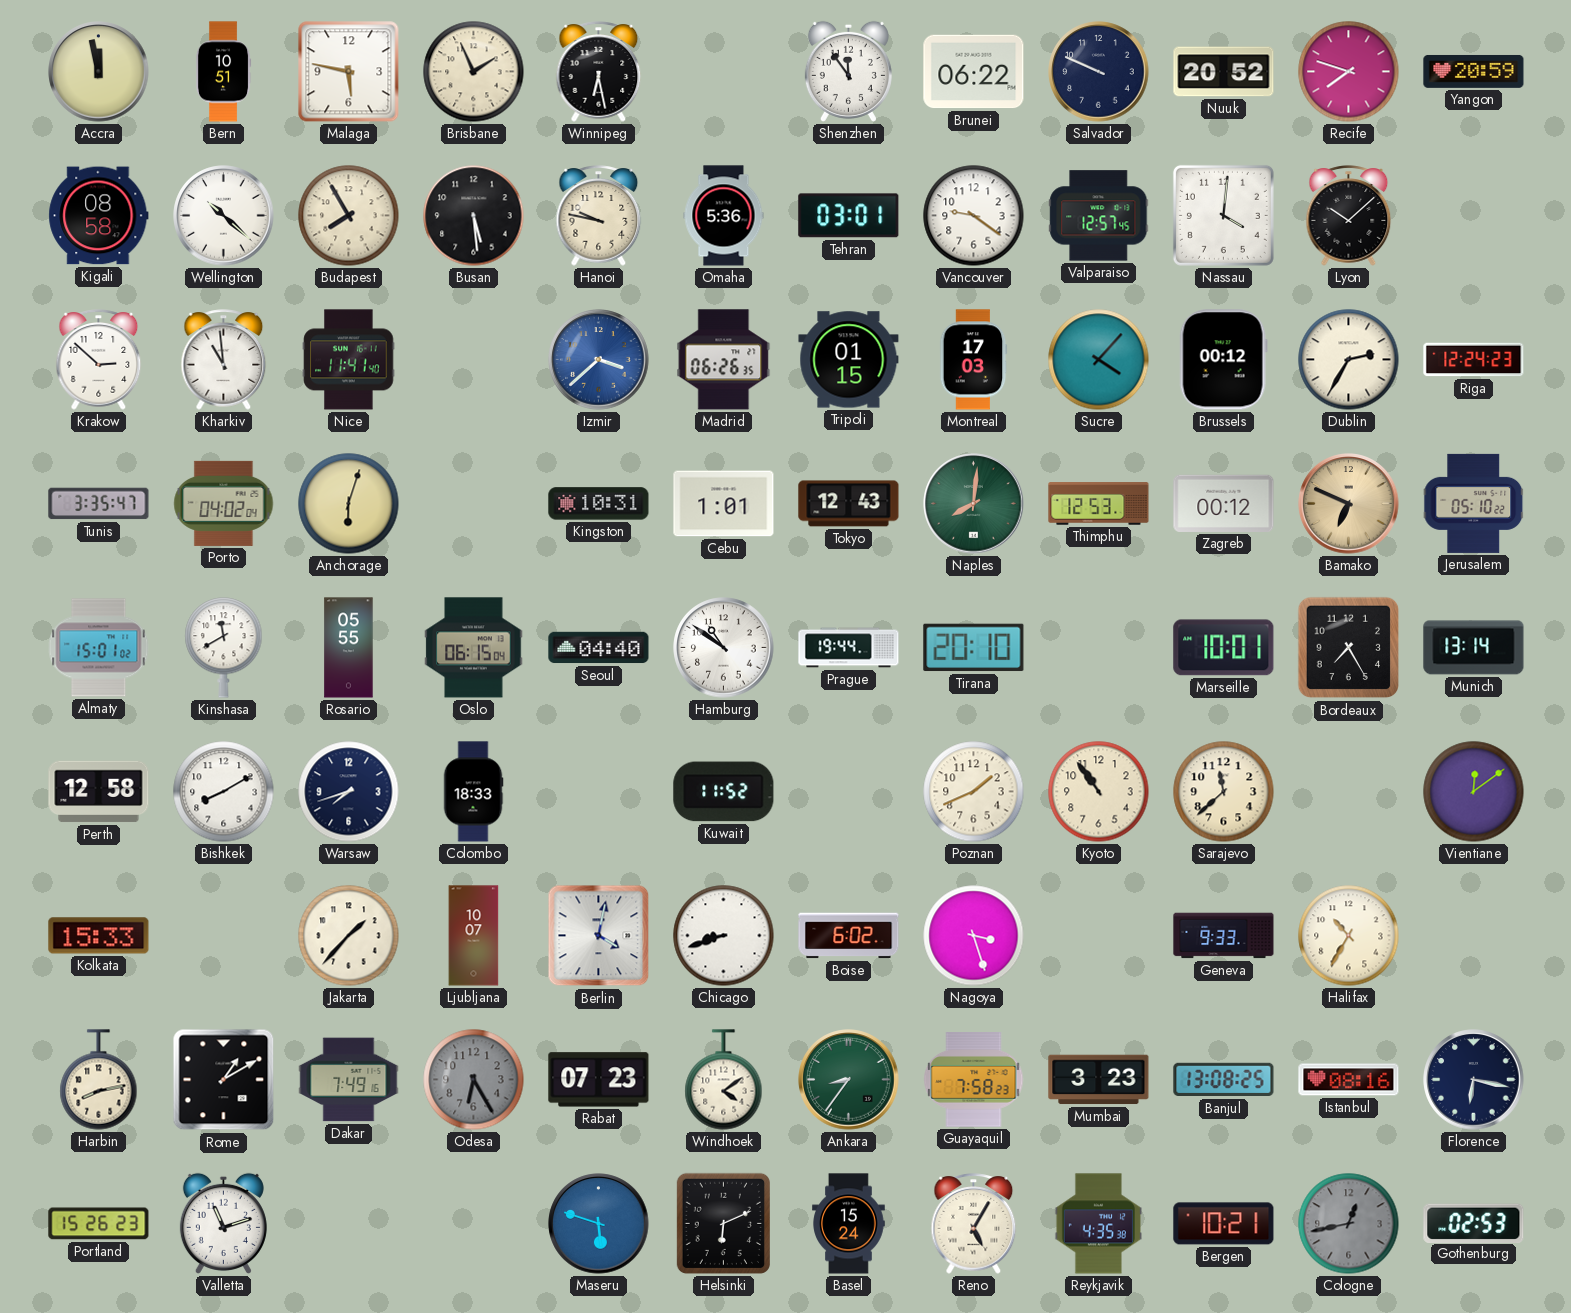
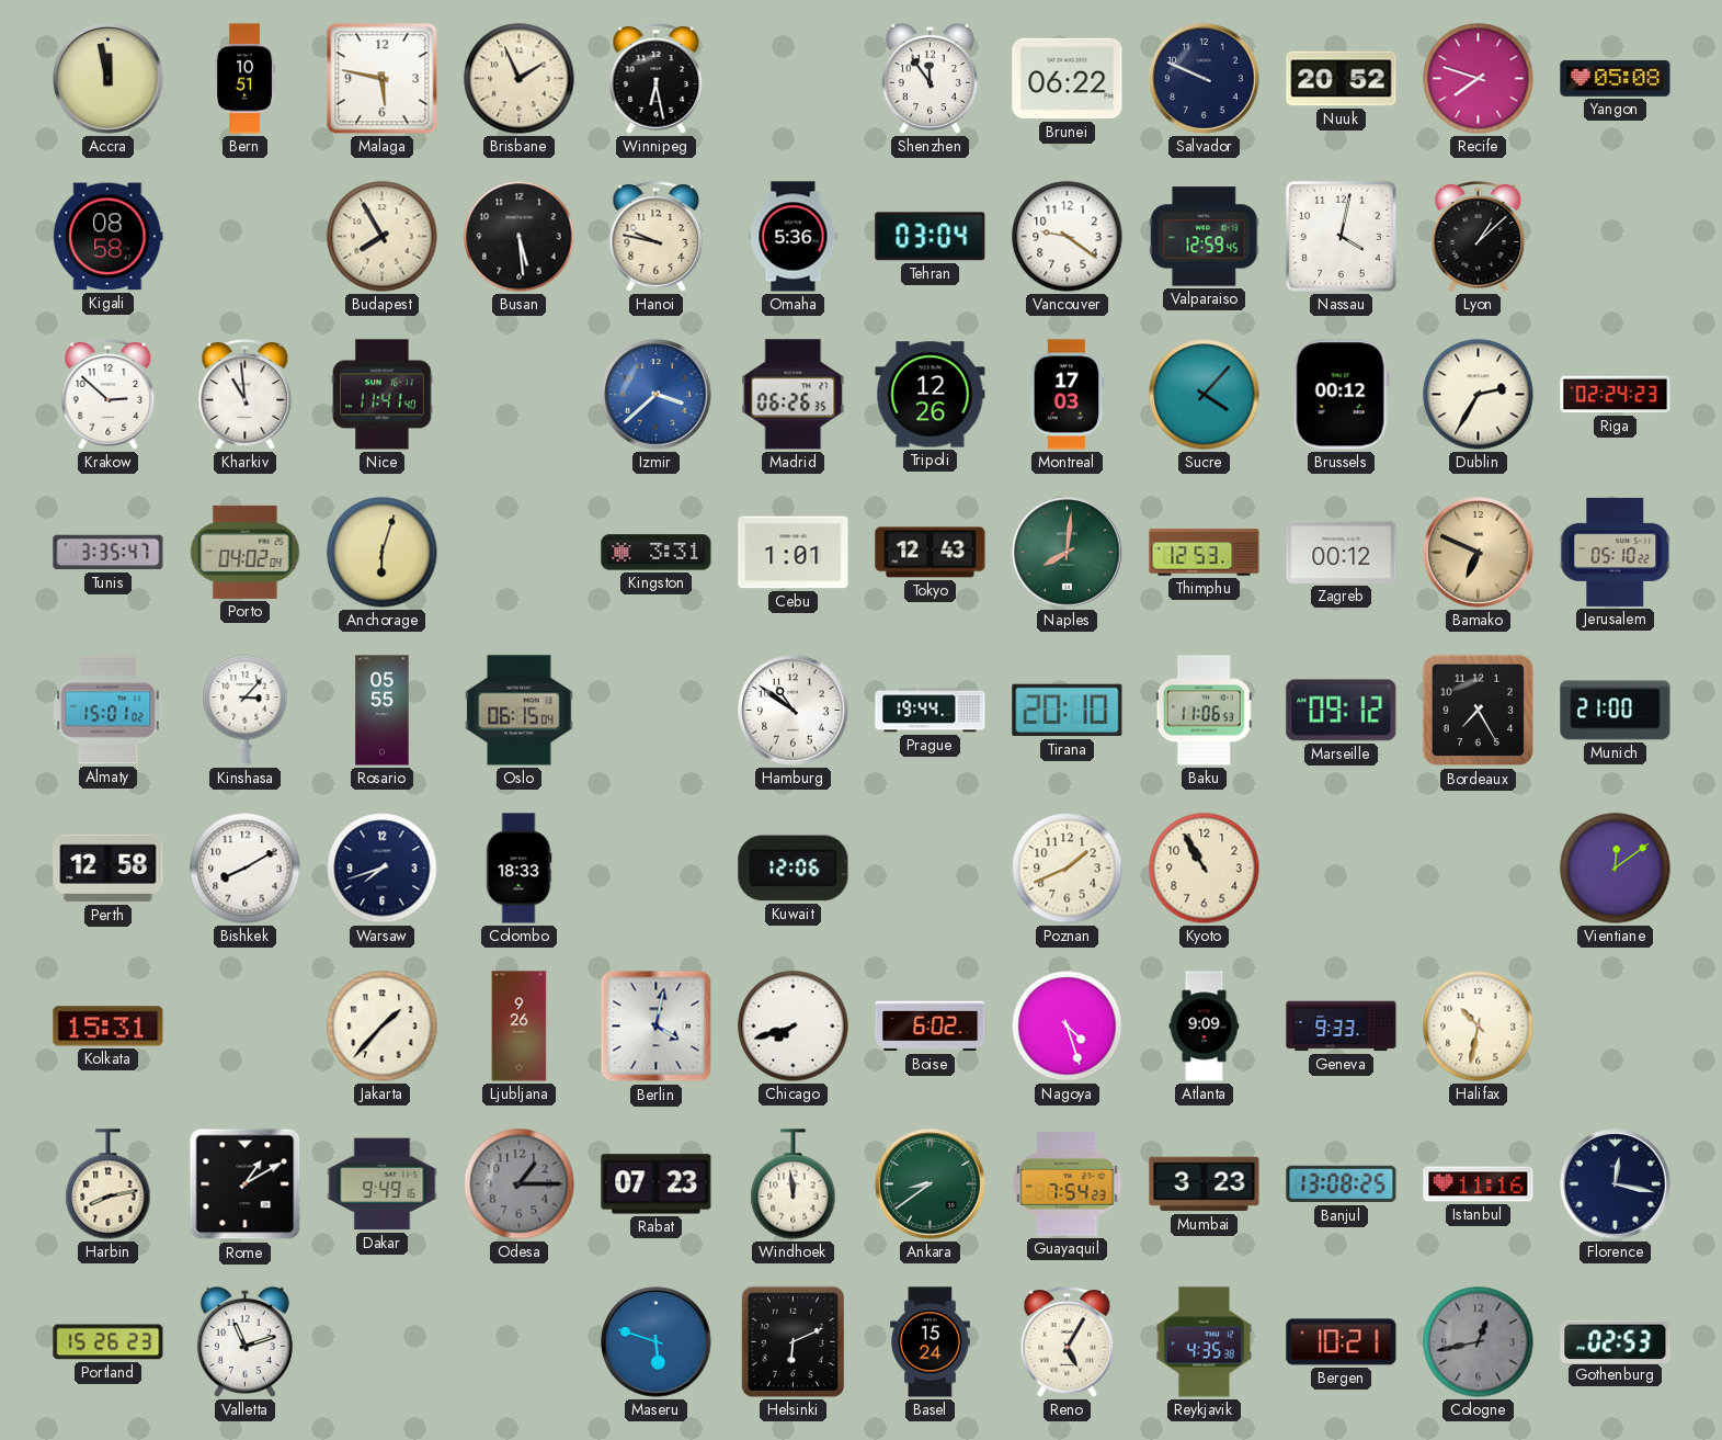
Yangon: 20:59 -> 05:08 (1616, 78)
Wellington: 10:22 -> none (224, 216)
Tehran: 03:01 -> 03:04 (931, 237)
Valparaiso: 12:57 -> 12:59 (1205, 237)
Nassau: 4:01 -> 4:02 (1341, 236)
Lyon: 10:08 -> 1:08 (1479, 237)
Tripoli: 01:15 -> 12:26 (931, 395)
Riga: 12:24 -> 02:24 (1616, 395)
Kingston: 10:31 -> 3:31 (657, 553)
Kinshasa: 11:40 -> 3:07 (246, 711)
Seoul: 04:40 -> none (599, 648)
Baku: none -> 11:06 (1204, 711)
Marseille: 10:01 -> 09:12 (1342, 711)
Munich: 13:14 -> 21:00 (1616, 711)
Kuwait: 11:52 -> 12:06 (794, 869)
Kyoto: 10:54 -> 10:55 (1205, 869)
Sarajevo: 11:38 -> none (1224, 792)
Kolkata: 15:33 -> 15:31 (109, 1027)
Ljubljana: 10:07 -> 9:26 (520, 1027)
Chicago: 8:42 -> 7:42 (794, 1027)
Nagoya: 3:27 -> 4:27 (1068, 1027)
Atlanta: none -> 9:09 (1205, 1027)
Halifax: 10:35 -> 10:32 (1479, 1027)
Dakar: 7:49 -> 9:49 (383, 1184)
Odesa: 6:25 -> 1:15 (520, 1184)
Windhoek: 4:09 -> 11:59 (794, 1184)
Ankara: 8:36 -> 8:39 (931, 1184)
Guayaquil: 7:58 -> 7:54 (1068, 1184)
Istanbul: 08:16 -> 11:16 (1479, 1184)
Florence: 6:17 -> 12:17 (1616, 1184)
